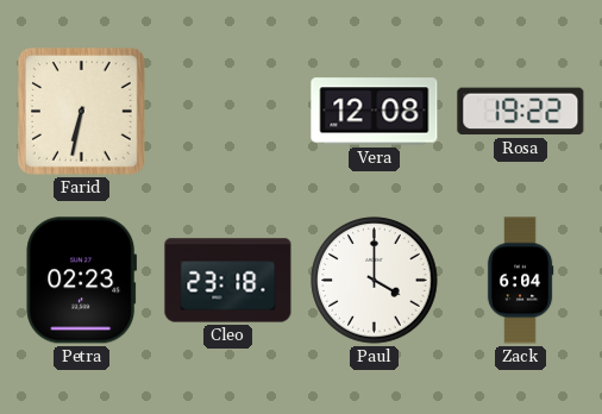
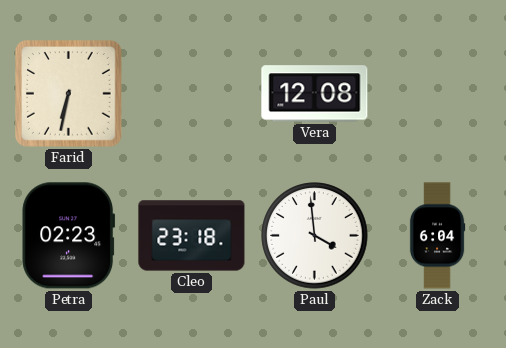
Rosa: 19:22 -> none (521, 112)
Paul: 4:00 -> 3:59 (315, 236)
